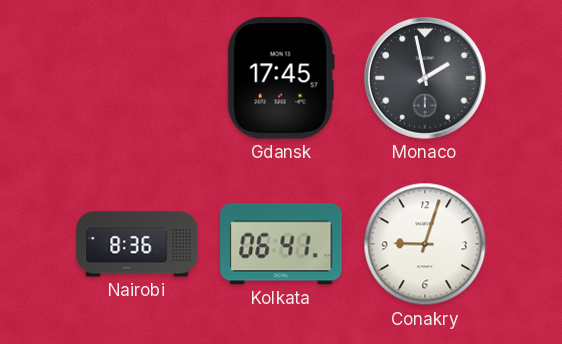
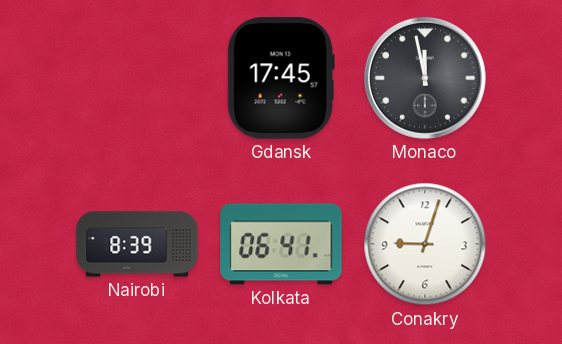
Monaco: 1:58 -> 11:58 (425, 78)
Nairobi: 8:36 -> 8:39 (137, 244)
